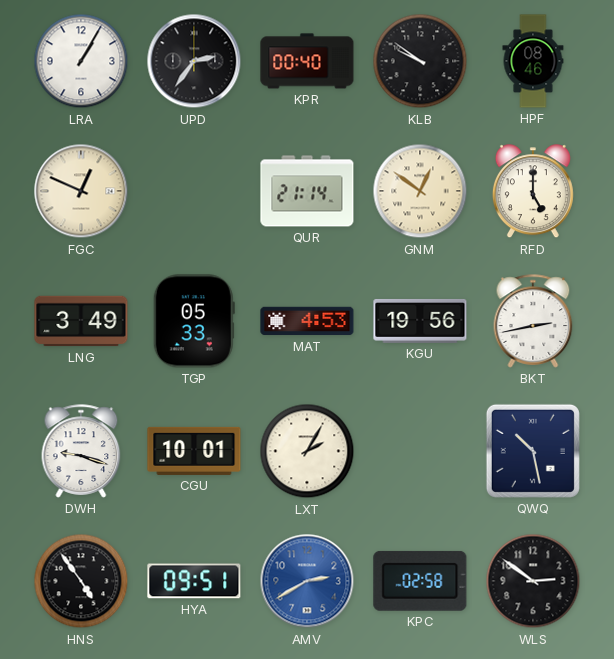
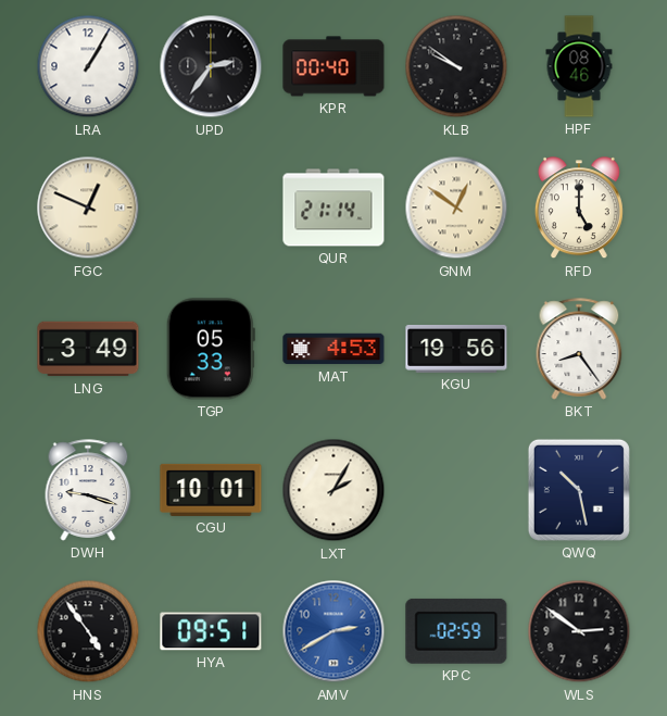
BKT: 2:43 -> 8:24 (579, 349)
KPC: 02:58 -> 02:59 (456, 631)
